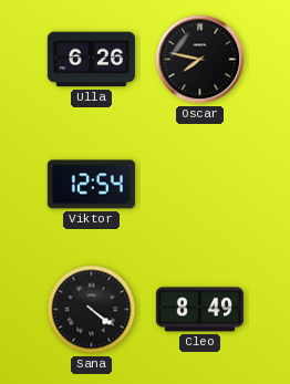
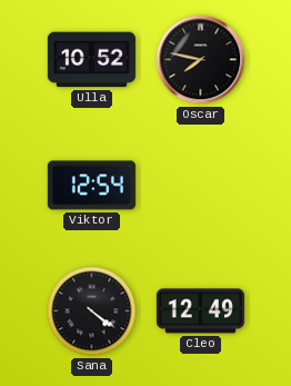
Ulla: 6:26 -> 10:52 (91, 60)
Cleo: 8:49 -> 12:49 (200, 311)
